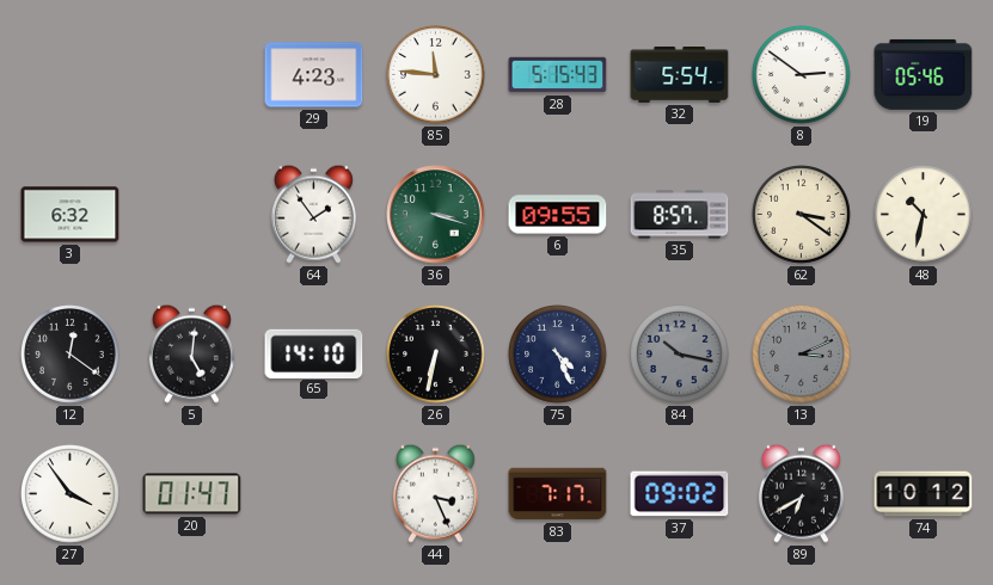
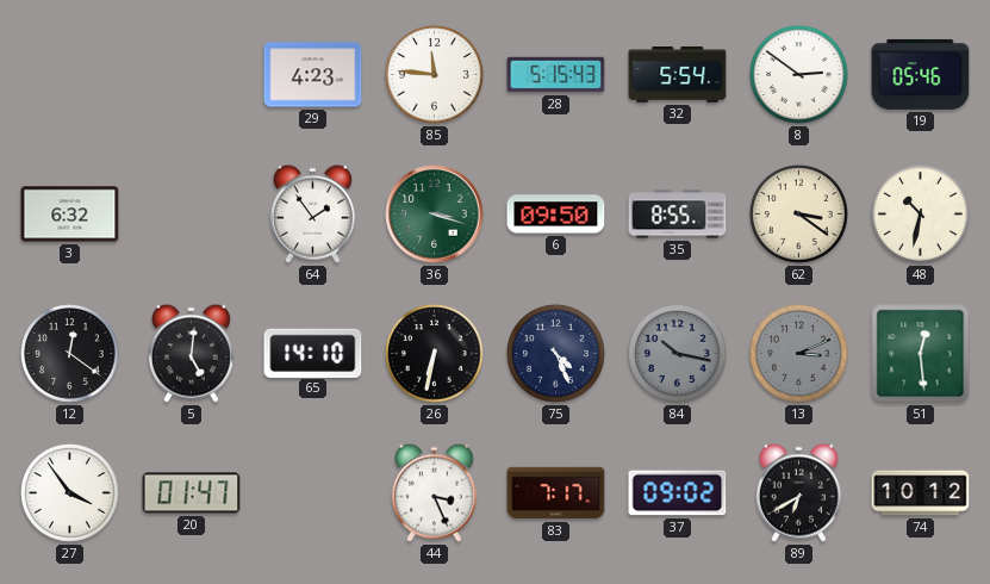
6: 09:55 -> 09:50 (556, 215)
35: 8:57 -> 8:55 (678, 215)
51: none -> 12:29 (921, 354)
